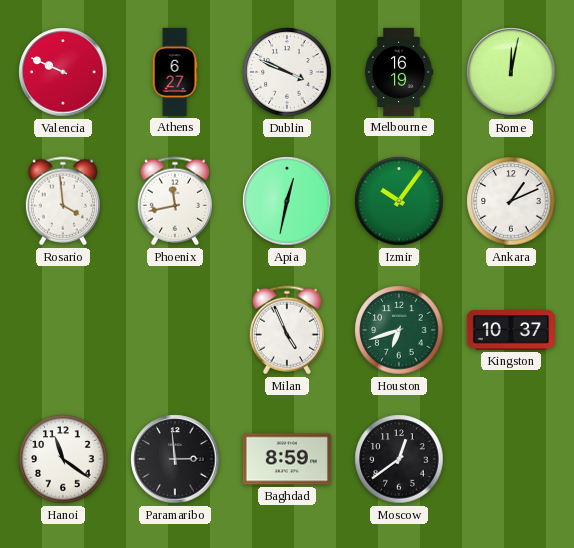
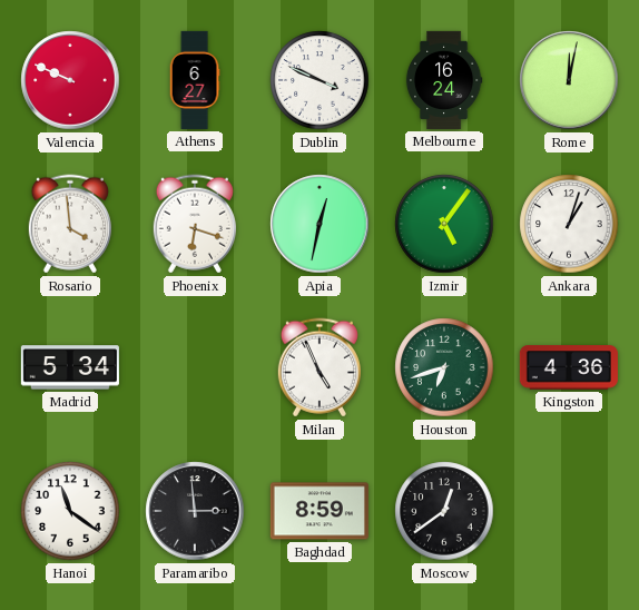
Melbourne: 16:19 -> 16:24 (444, 80)
Phoenix: 11:43 -> 6:18 (195, 224)
Izmir: 10:06 -> 5:06 (444, 224)
Ankara: 1:11 -> 1:03 (569, 224)
Madrid: none -> 5:34 (70, 367)
Kingston: 10:37 -> 4:36 (569, 367)
